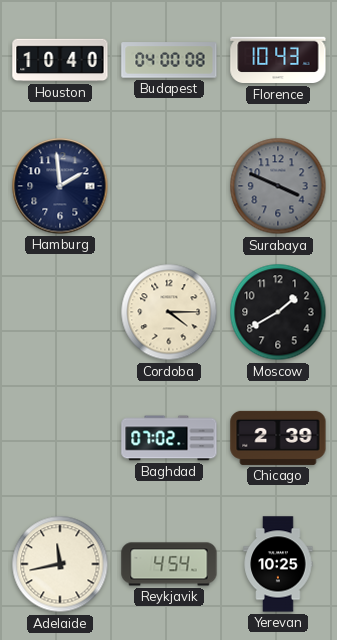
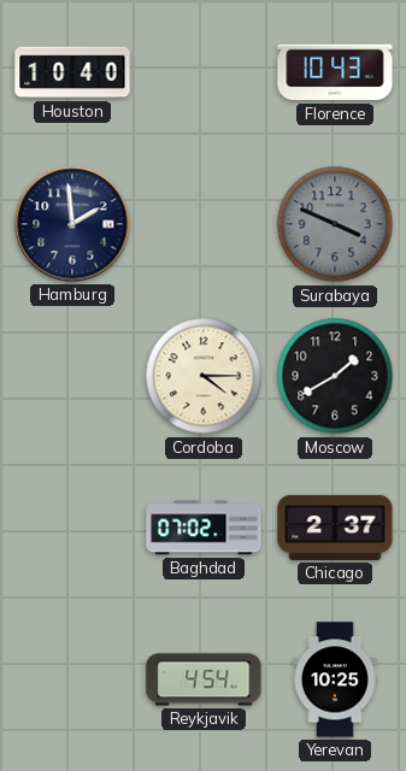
Budapest: 04:00 -> none (169, 60)
Chicago: 2:39 -> 2:37 (335, 528)
Adelaide: 11:43 -> none (60, 564)
